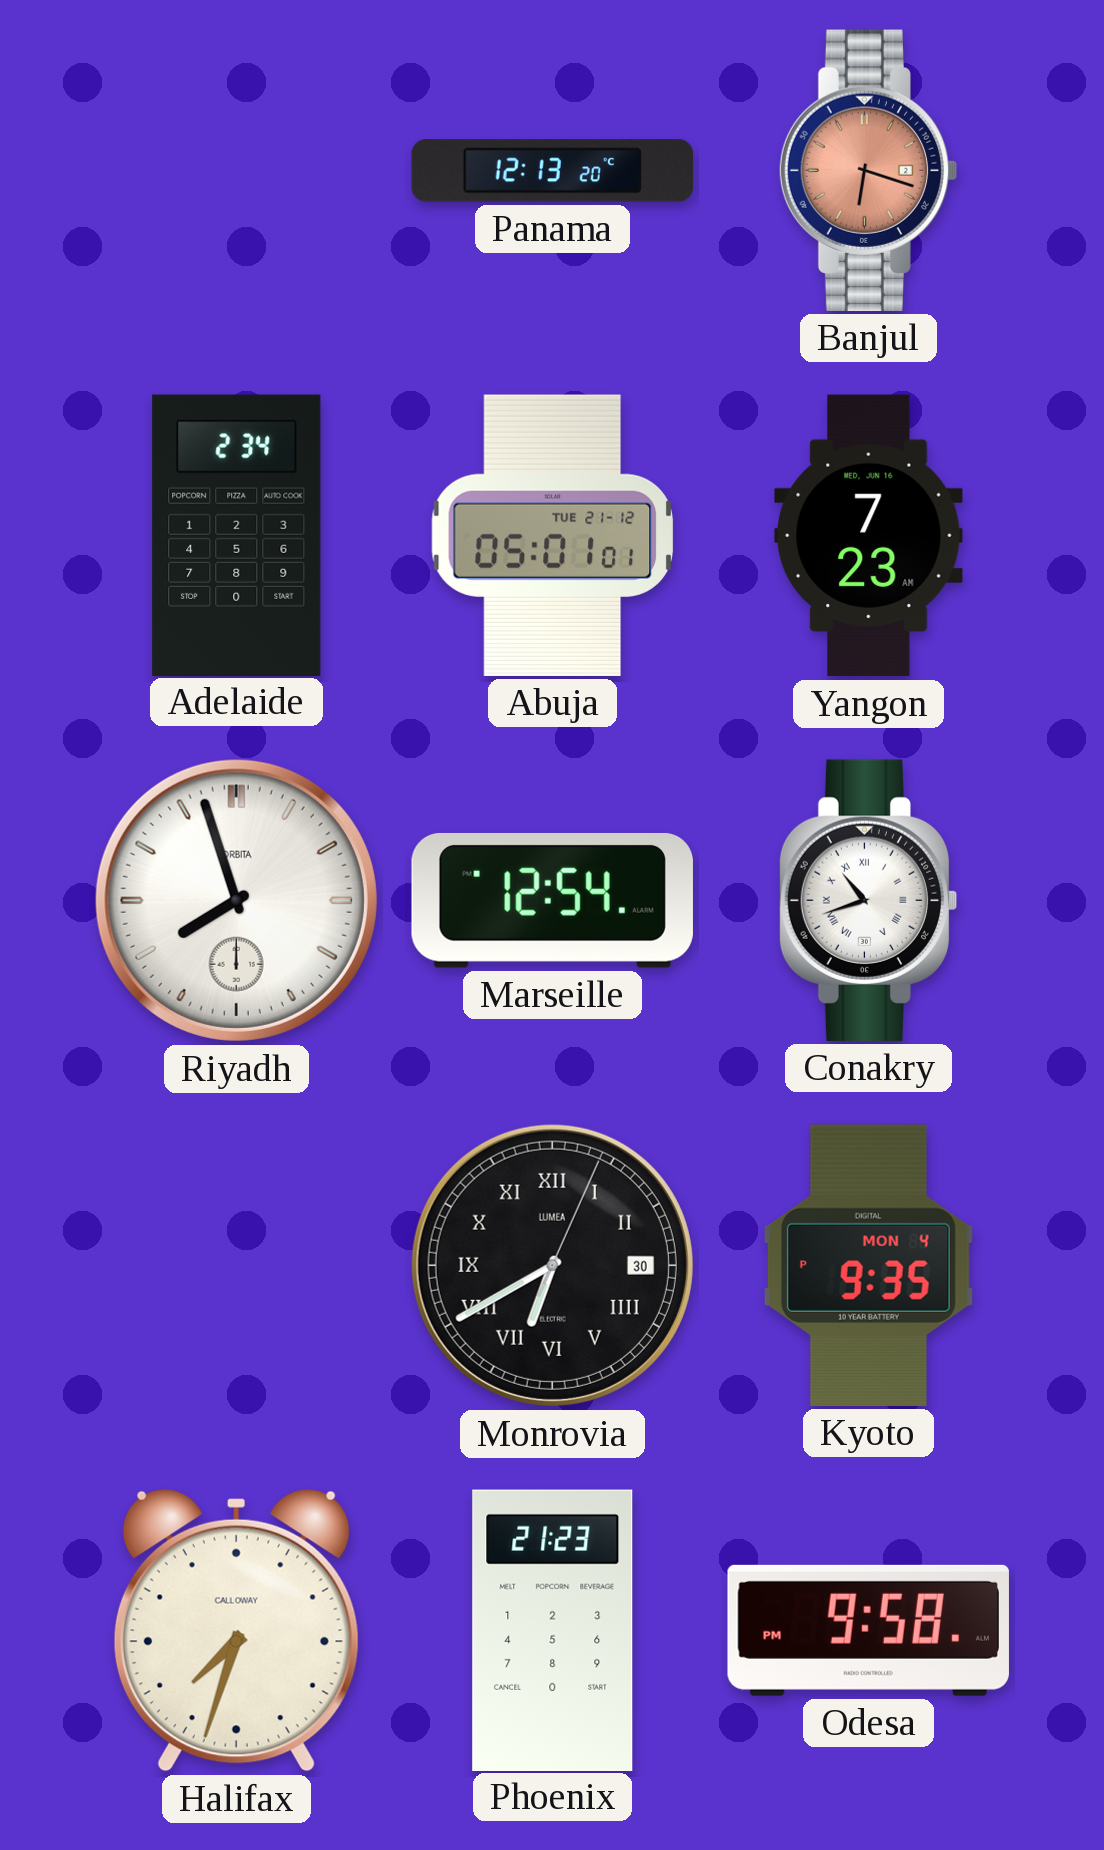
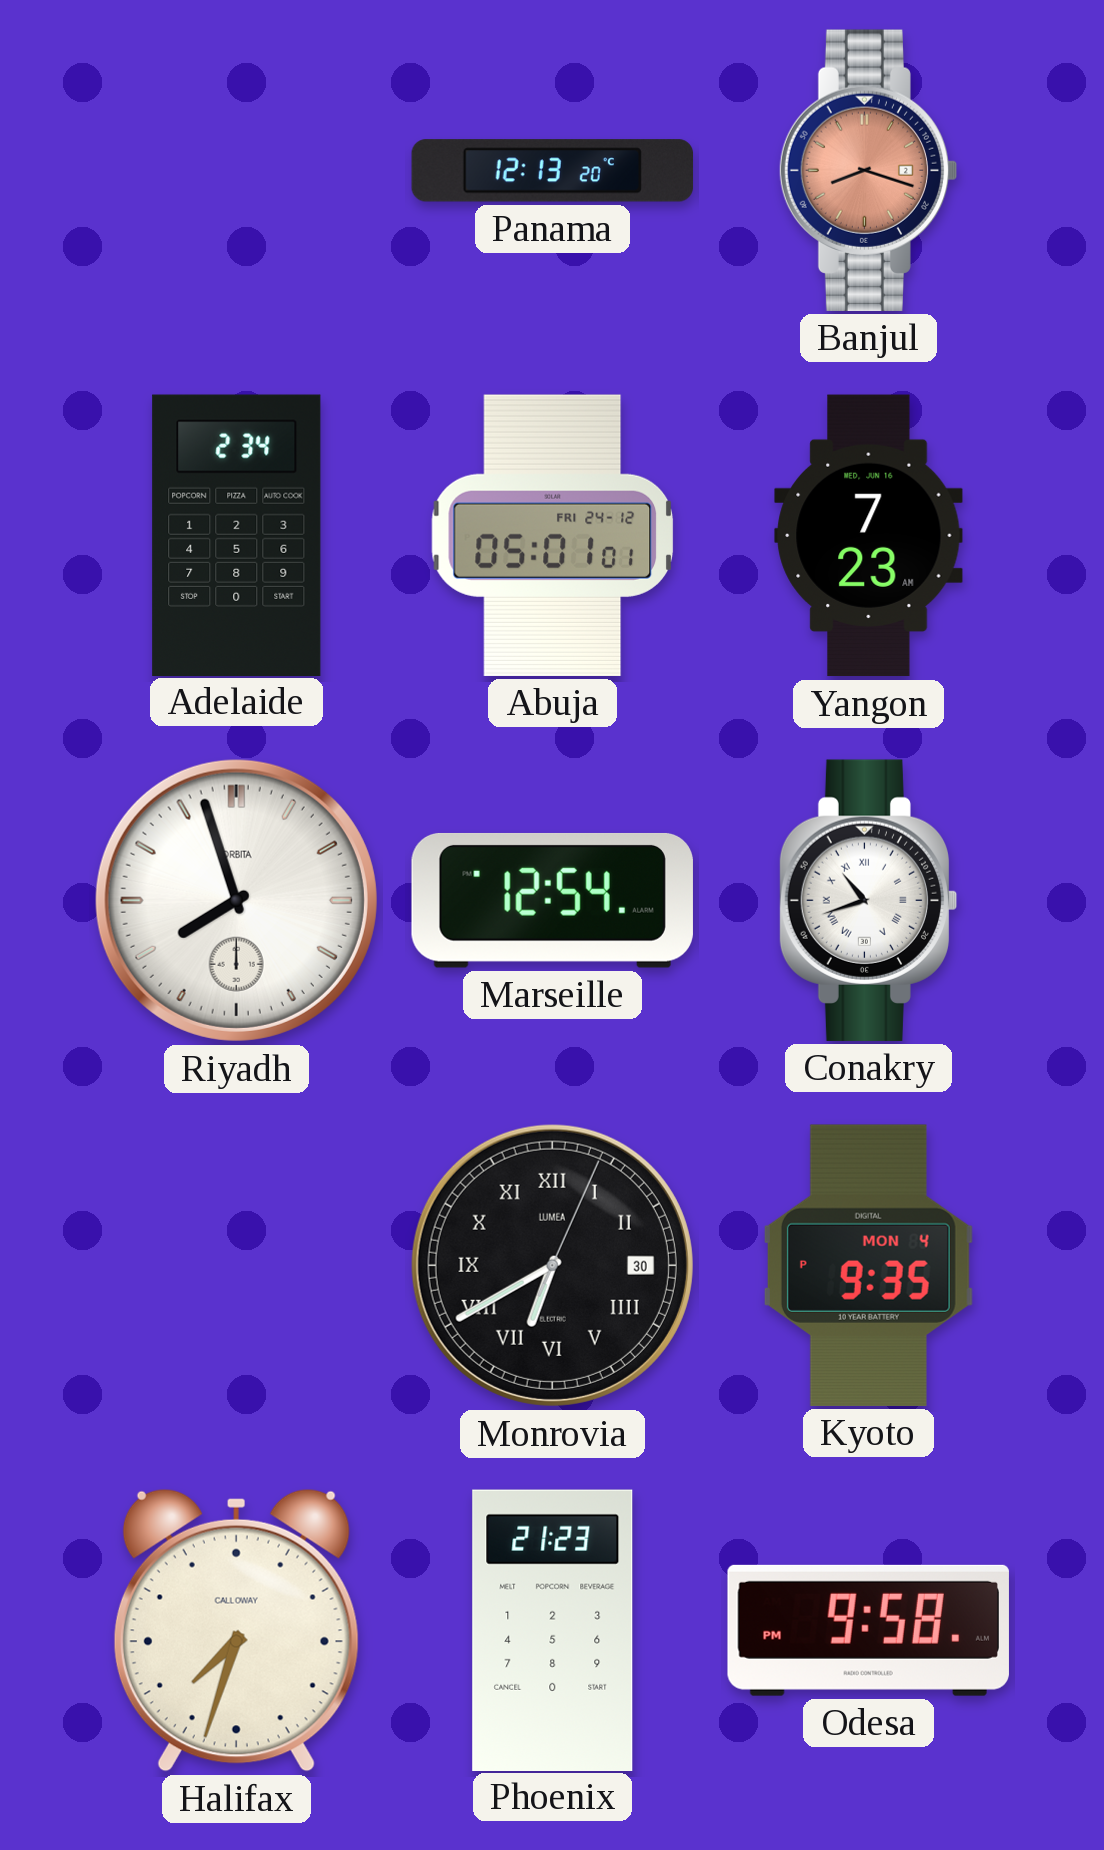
Banjul: 6:18 -> 8:18 (868, 170)
Abuja date: TUE 21-12 -> FRI 24-12 (552, 535)
